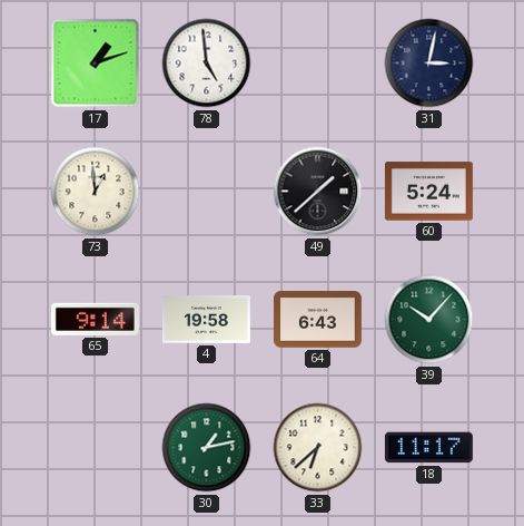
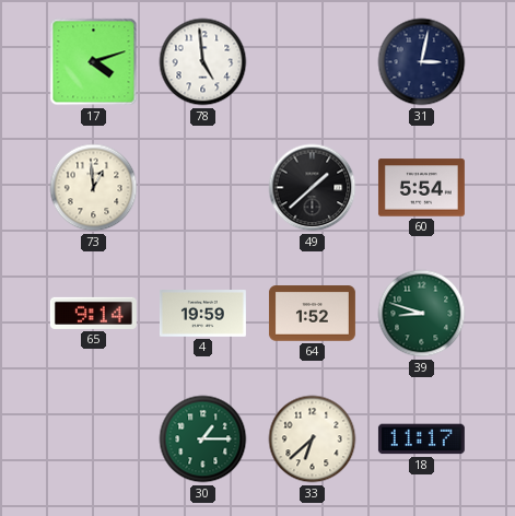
17: 1:12 -> 4:12 (94, 62)
60: 5:24 -> 5:54 (421, 188)
4: 19:58 -> 19:59 (202, 314)
64: 6:43 -> 1:52 (312, 314)
39: 10:07 -> 8:48 (422, 314)
30: 1:13 -> 1:15 (203, 439)
